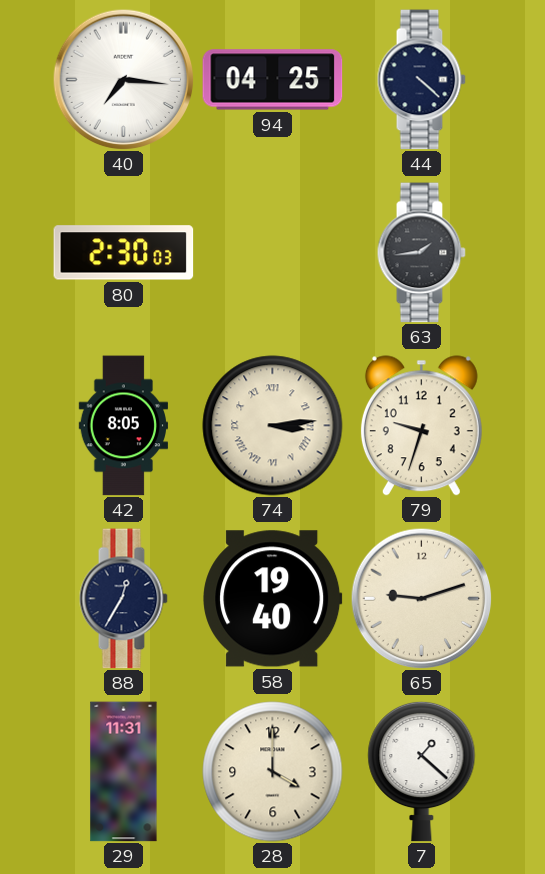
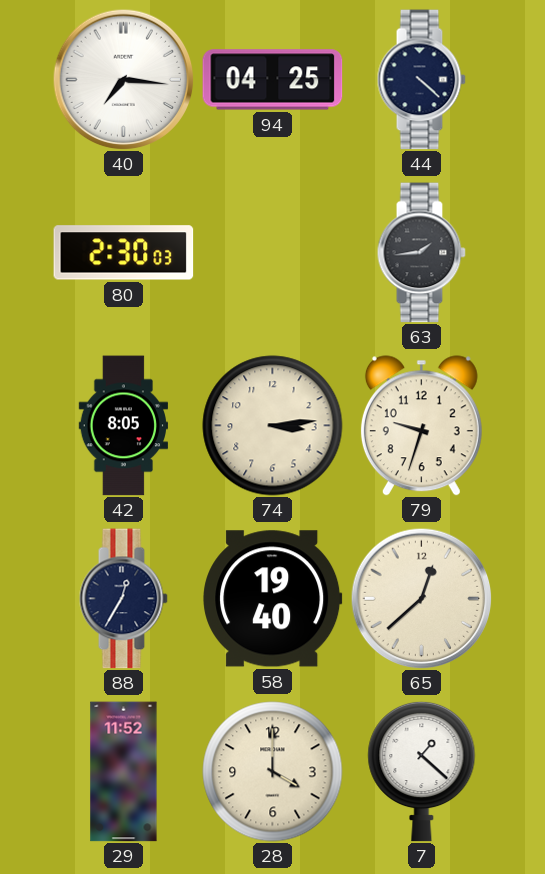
74 numerals: Roman -> Arabic (273, 426)
65: 9:12 -> 12:38 (421, 598)
29: 11:31 -> 11:52 (124, 772)
